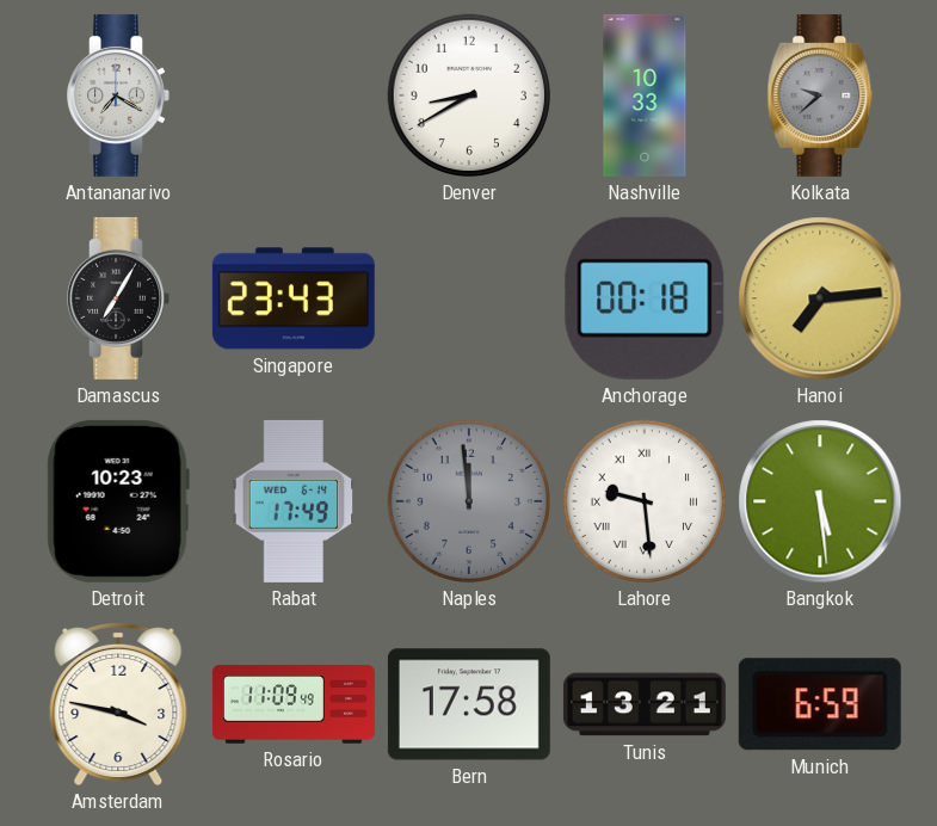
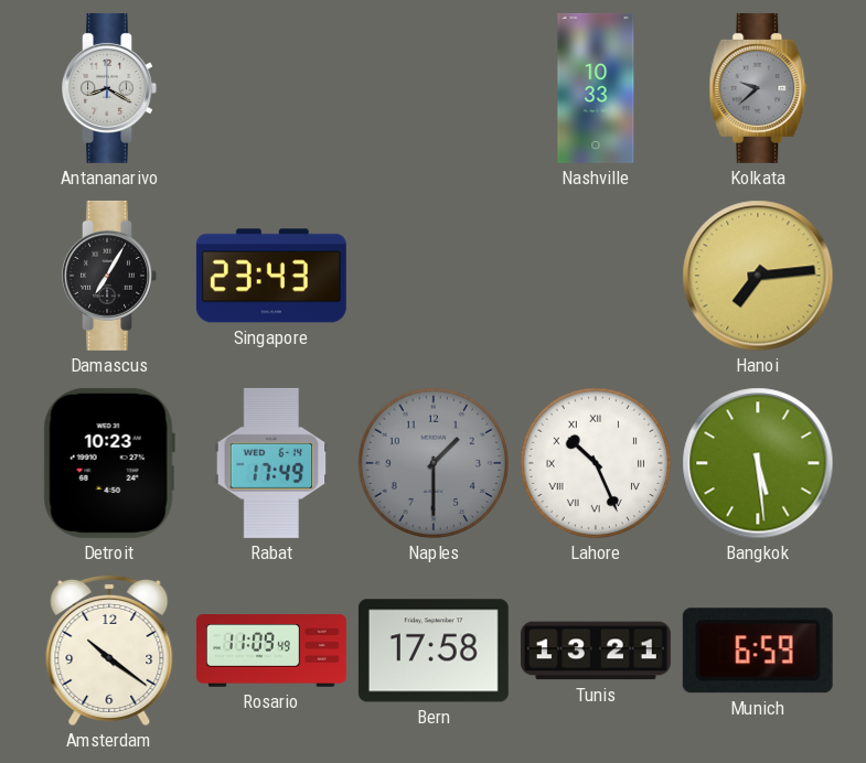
Antananarivo: 7:20 -> 8:20 (109, 88)
Denver: 8:40 -> none (469, 95)
Anchorage: 00:18 -> none (645, 298)
Naples: 11:59 -> 1:30 (434, 463)
Lahore: 9:29 -> 10:26 (596, 463)
Amsterdam: 3:47 -> 10:21 (109, 649)
